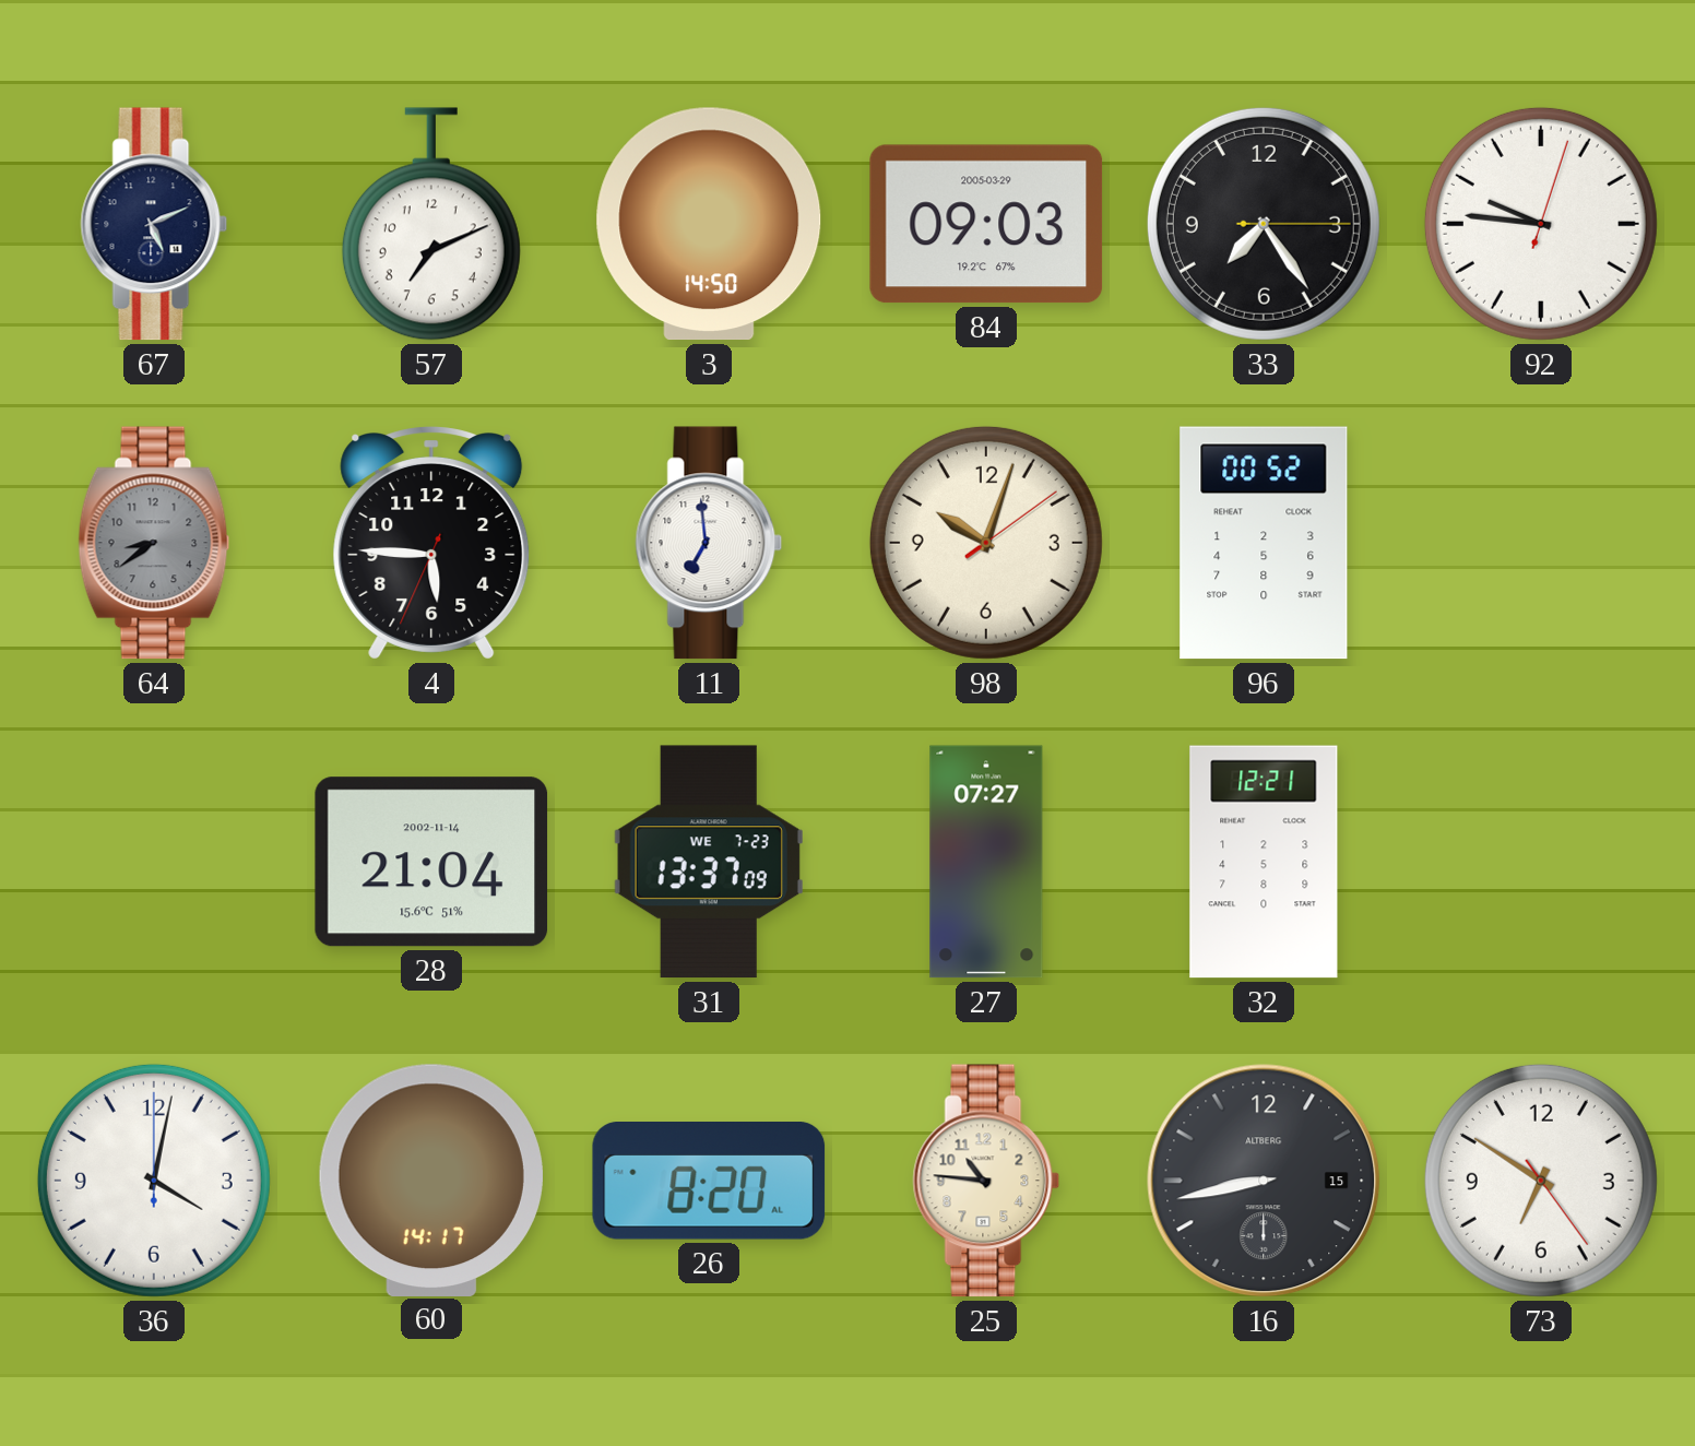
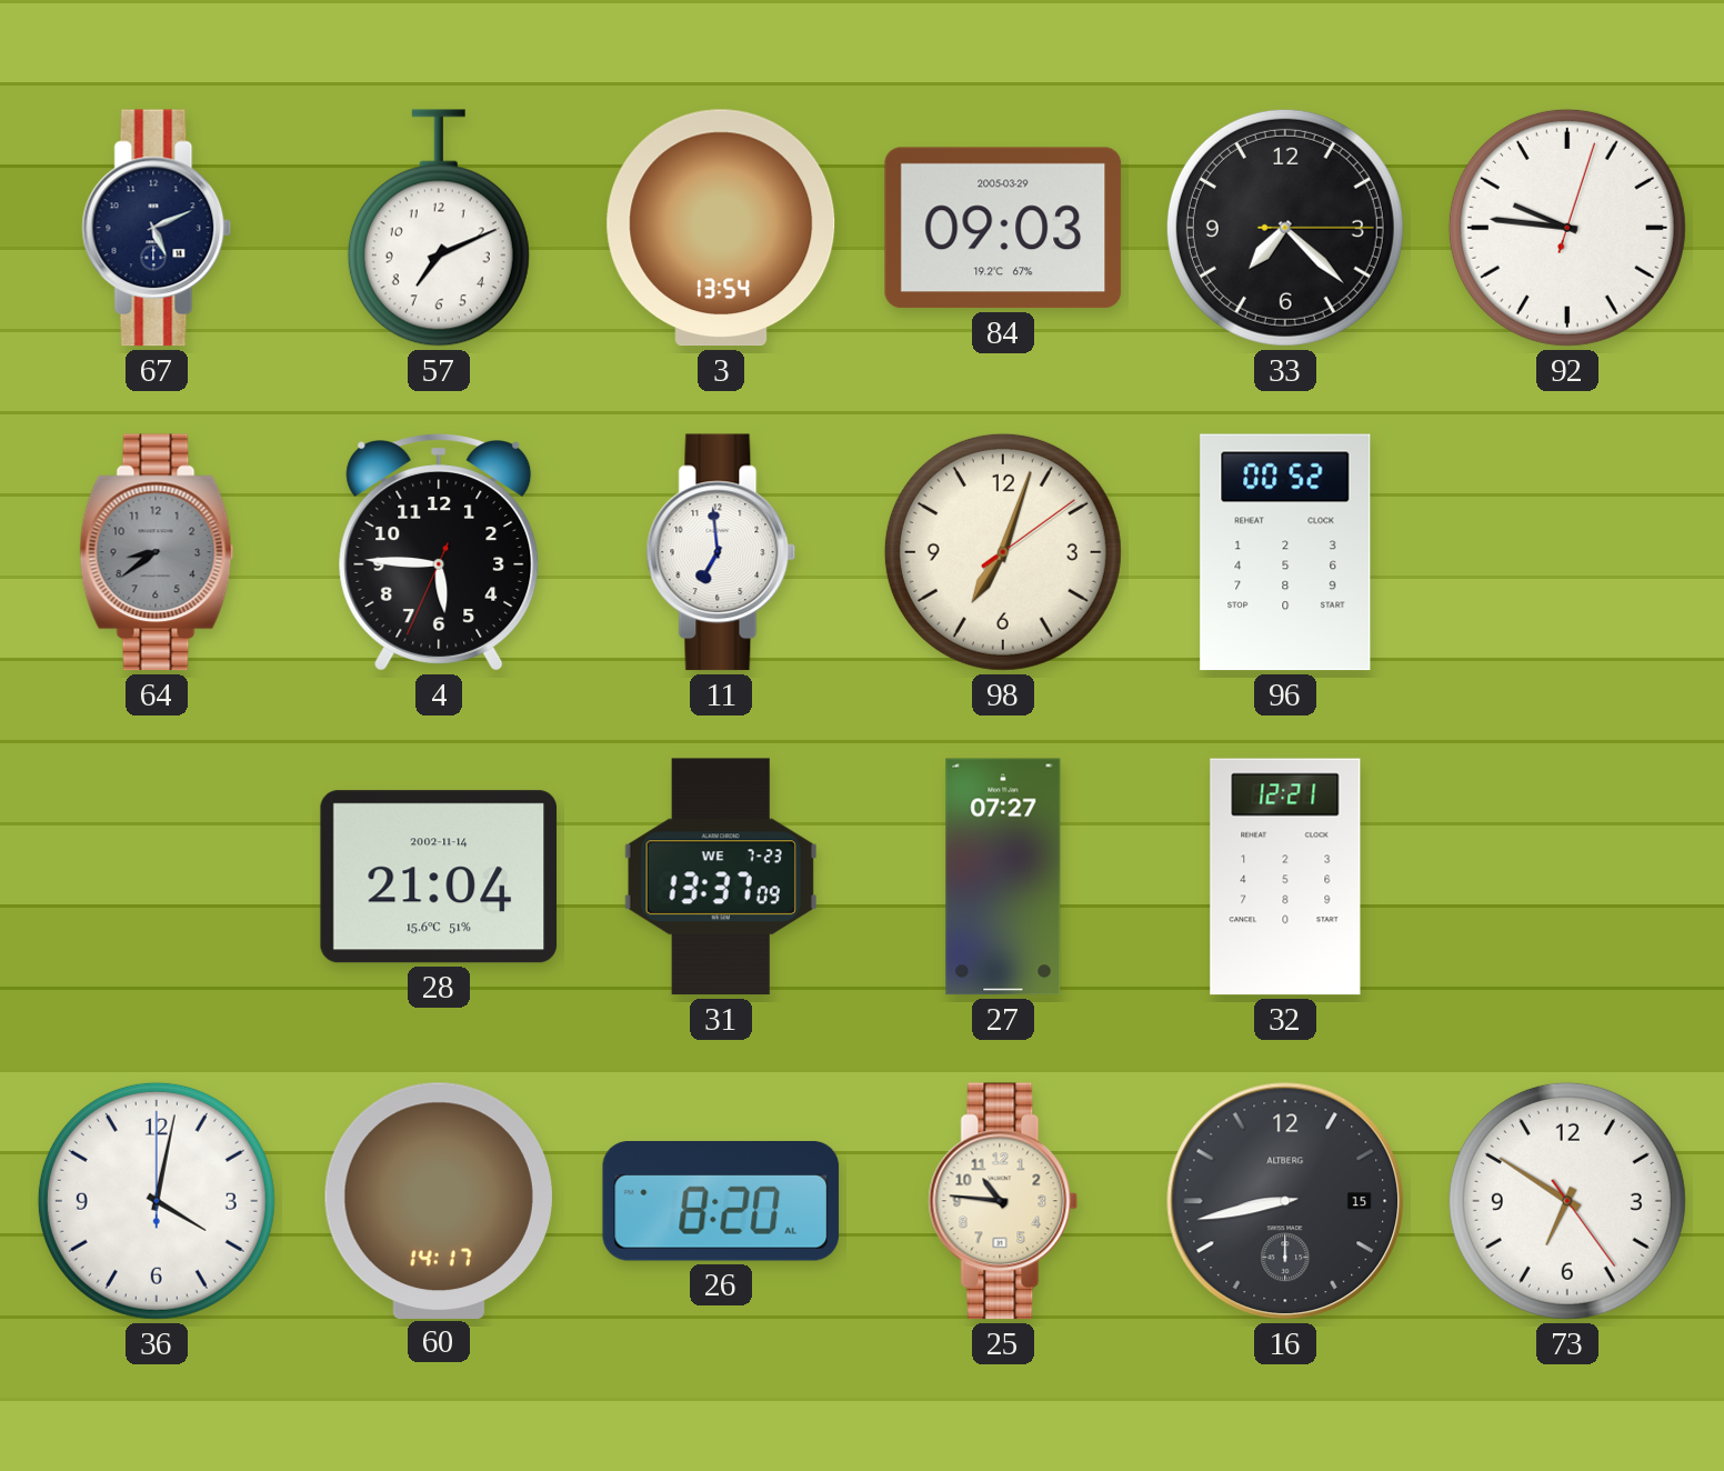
3: 14:50 -> 13:54 (721, 228)
33: 7:24 -> 7:22 (1285, 228)
98: 10:03 -> 7:03 (1003, 552)
